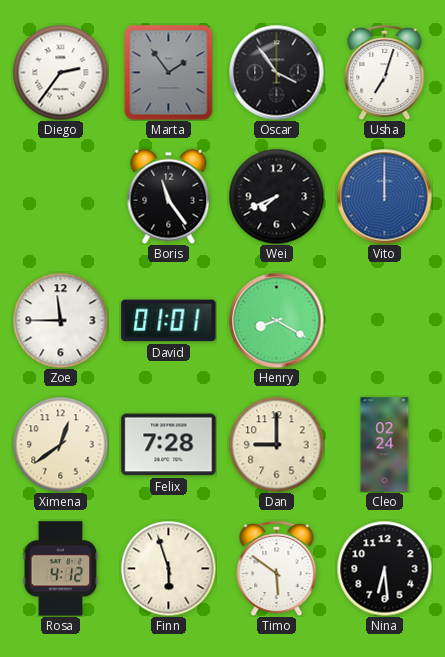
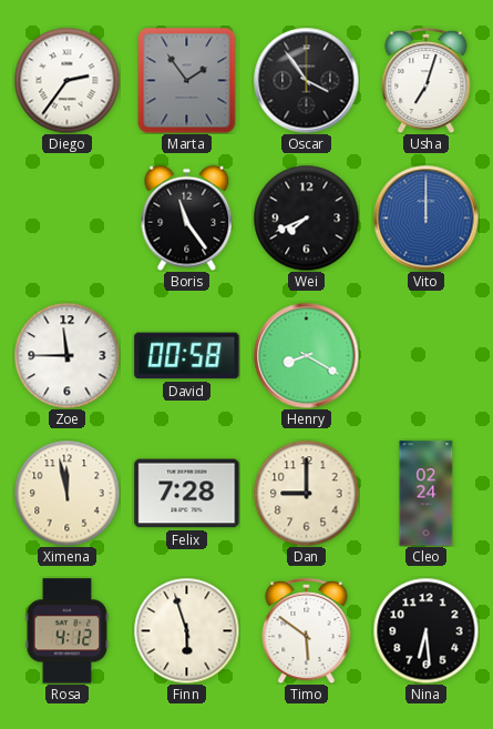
David: 01:01 -> 00:58 (187, 356)
Ximena: 12:39 -> 11:58 (66, 493)
